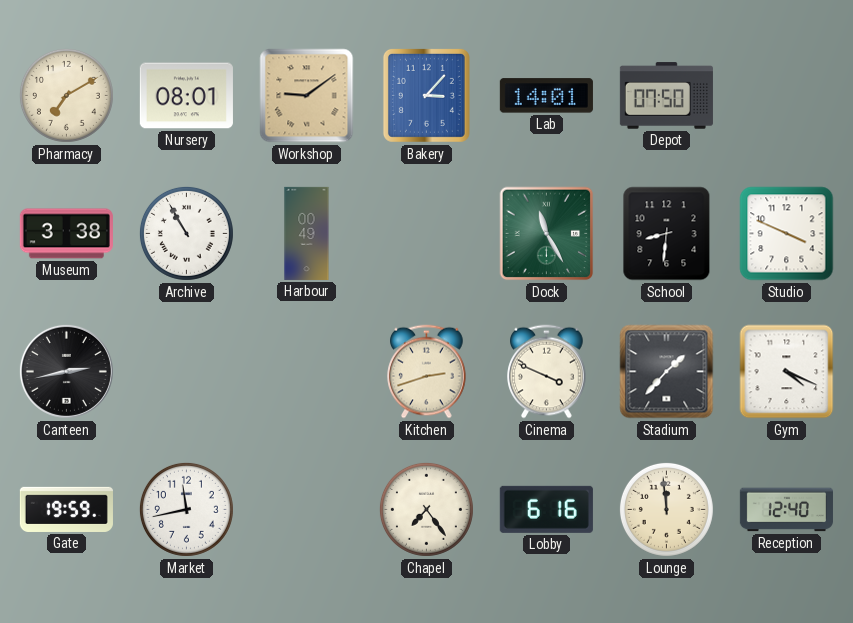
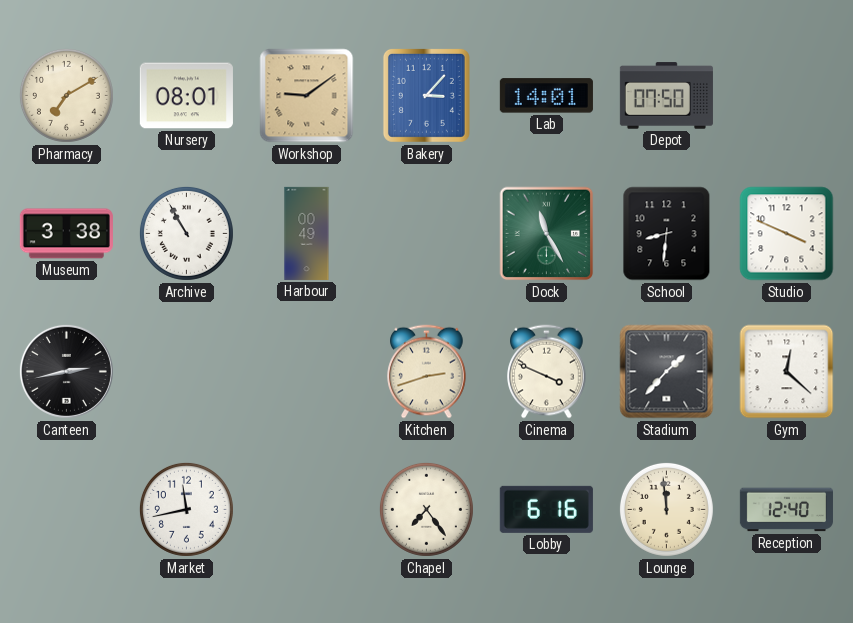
Gym: 4:19 -> 12:22 (787, 372)
Gate: 19:59 -> none (66, 509)
